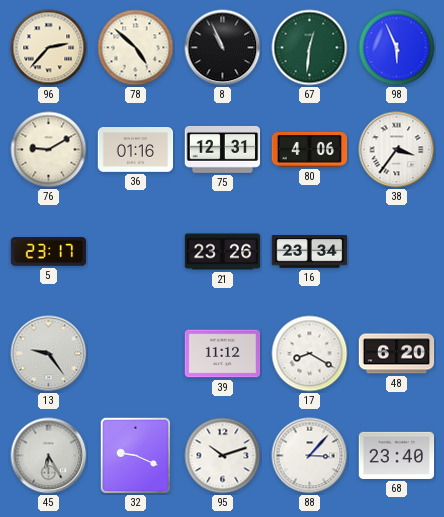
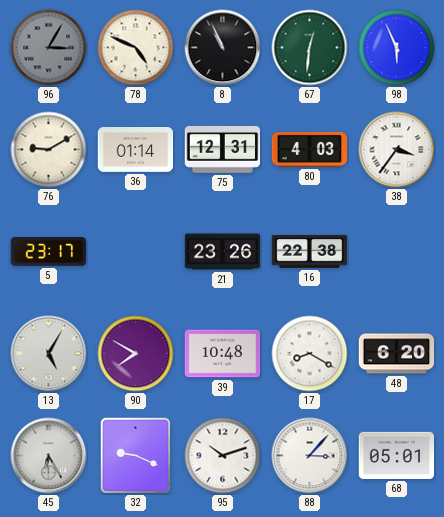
96: 2:37 -> 3:05 (49, 48)
96 dial: cream -> grey (49, 48)
78: 4:52 -> 4:49 (136, 48)
36: 01:16 -> 01:14 (136, 150)
80: 4:06 -> 4:03 (310, 149)
16: 23:34 -> 22:38 (310, 252)
13: 9:24 -> 5:05 (49, 354)
90: none -> 7:50 (136, 354)
39: 11:12 -> 10:48 (223, 354)
68: 23:40 -> 05:01 (397, 455)
